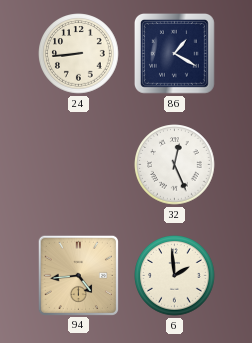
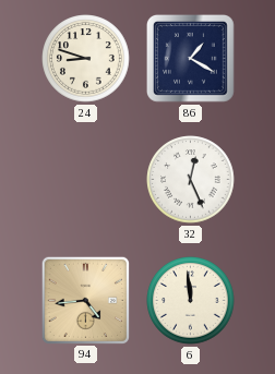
24: 8:44 -> 8:48 (86, 59)
6: 1:59 -> 11:59 (191, 301)
